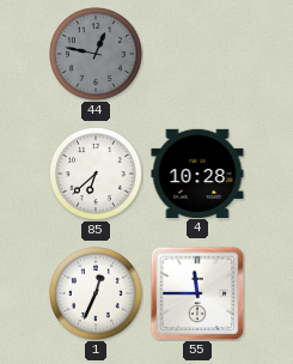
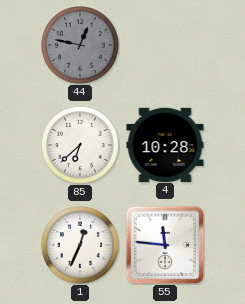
55: 11:45 -> 11:46 (165, 245)
